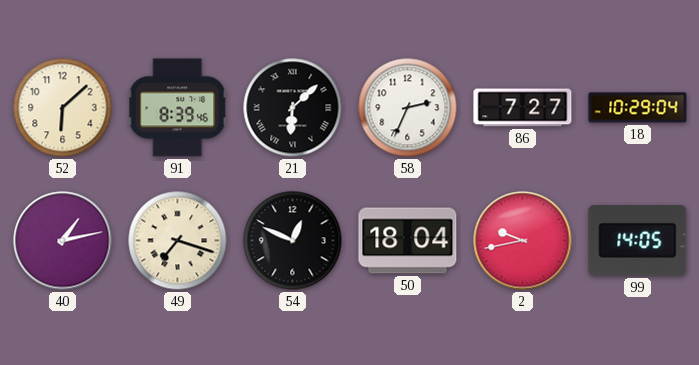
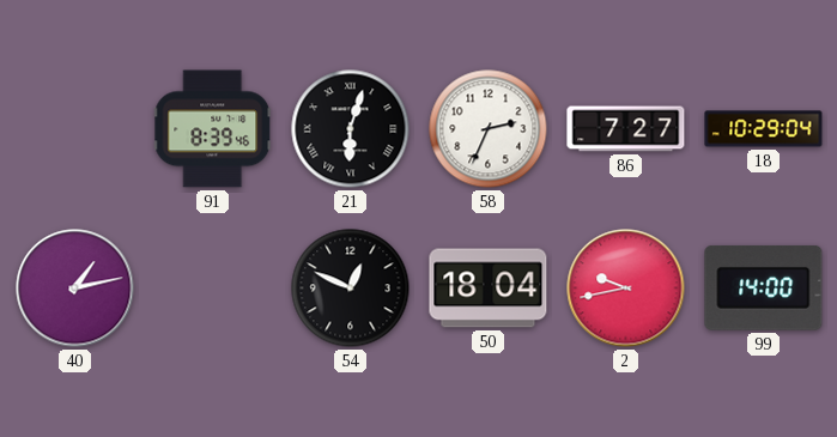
52: 6:08 -> none (63, 108)
21: 6:08 -> 6:03 (351, 129)
49: 7:18 -> none (178, 241)
99: 14:05 -> 14:00 (764, 289)
